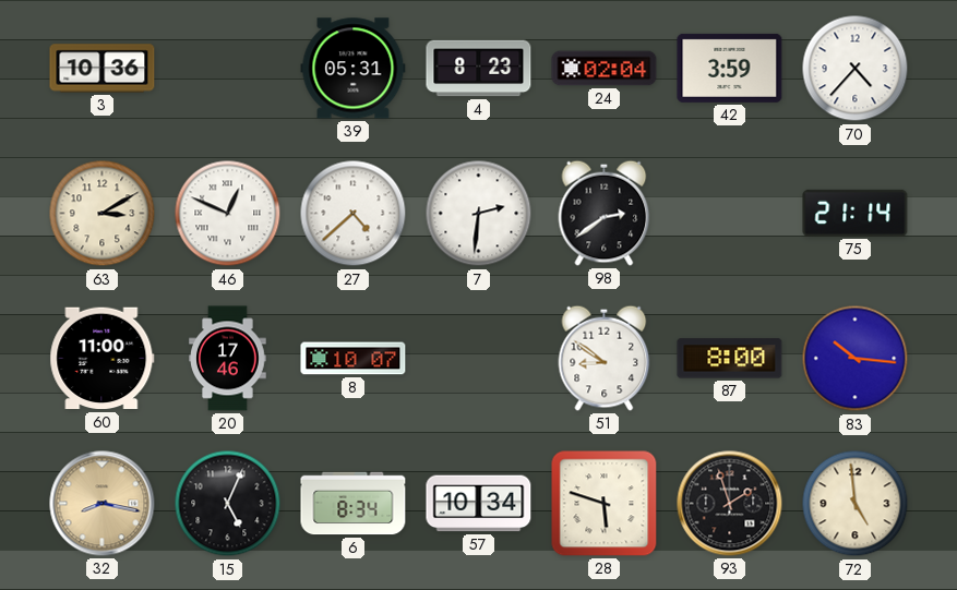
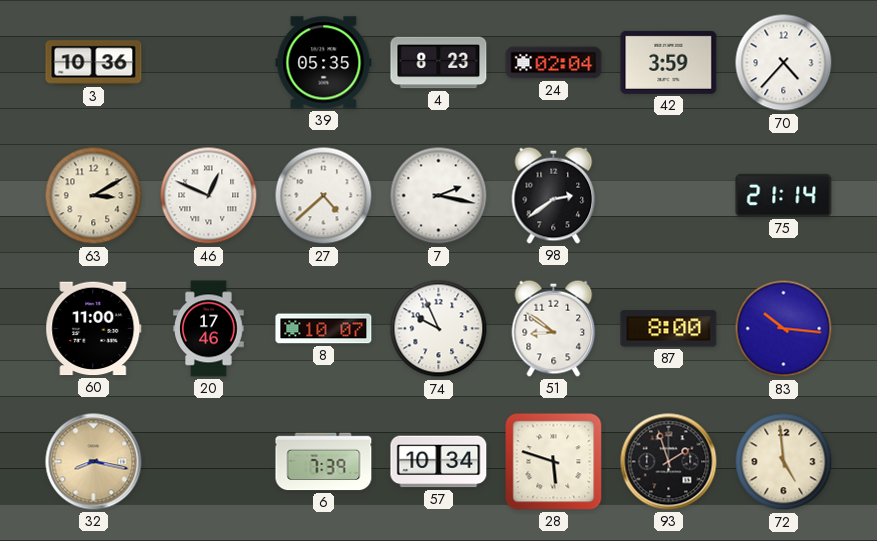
39: 05:31 -> 05:35 (324, 63)
7: 2:31 -> 2:17 (439, 196)
74: none -> 9:56 (439, 329)
15: 5:04 -> none (228, 504)
6: 8:34 -> 7:39 (324, 462)
